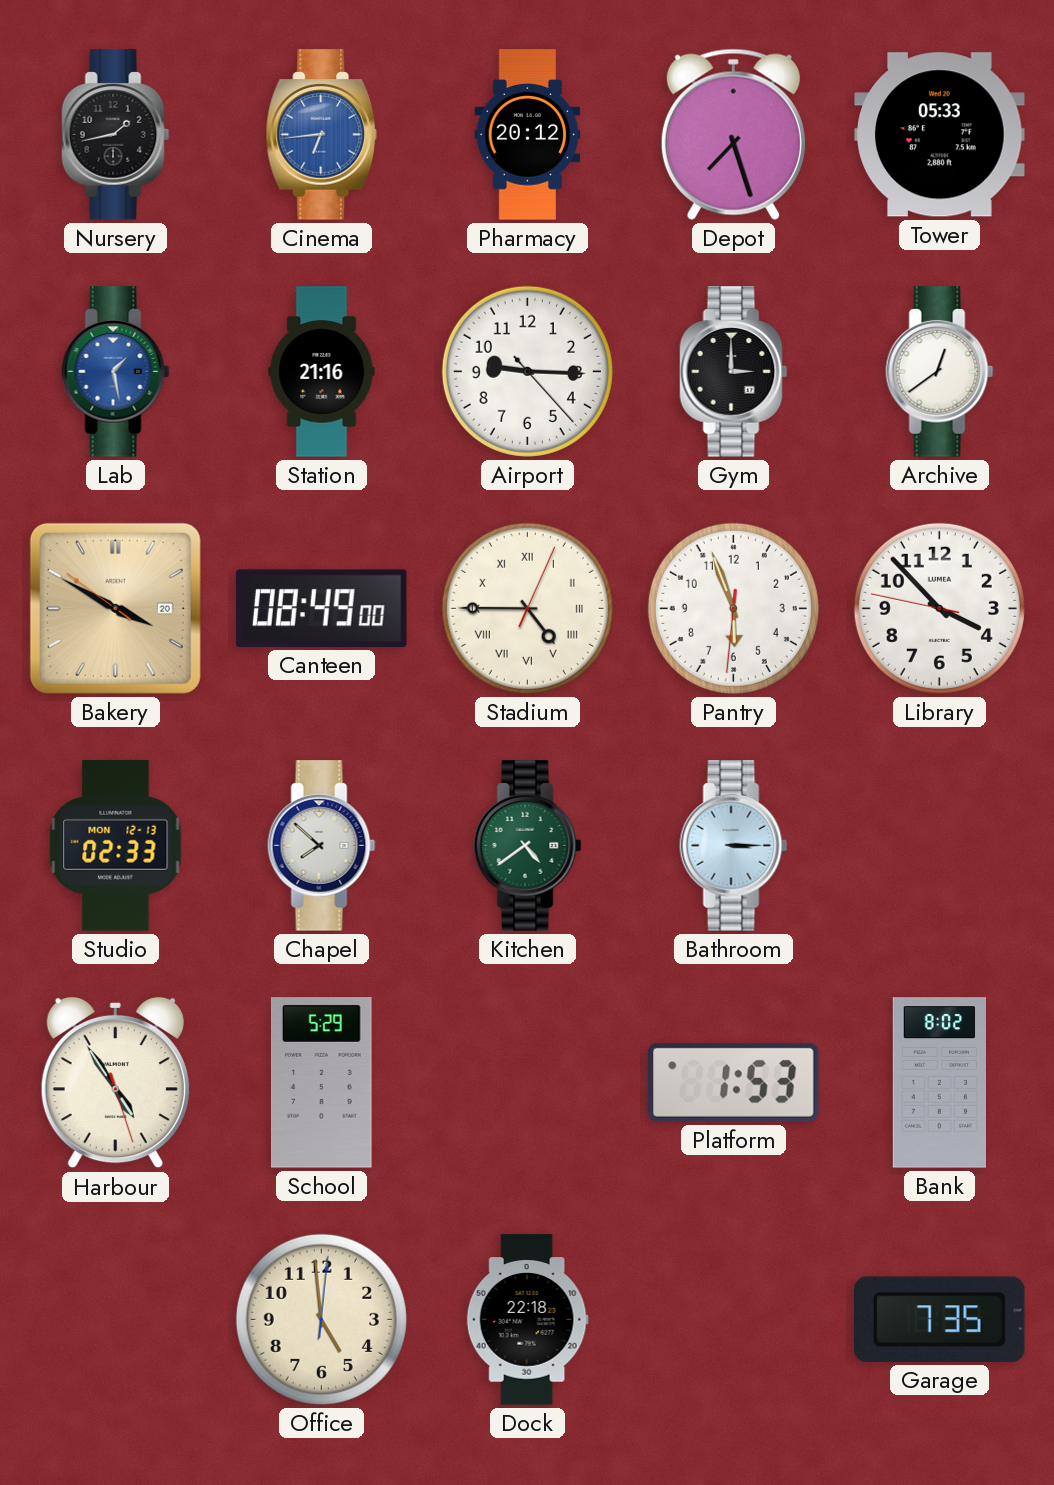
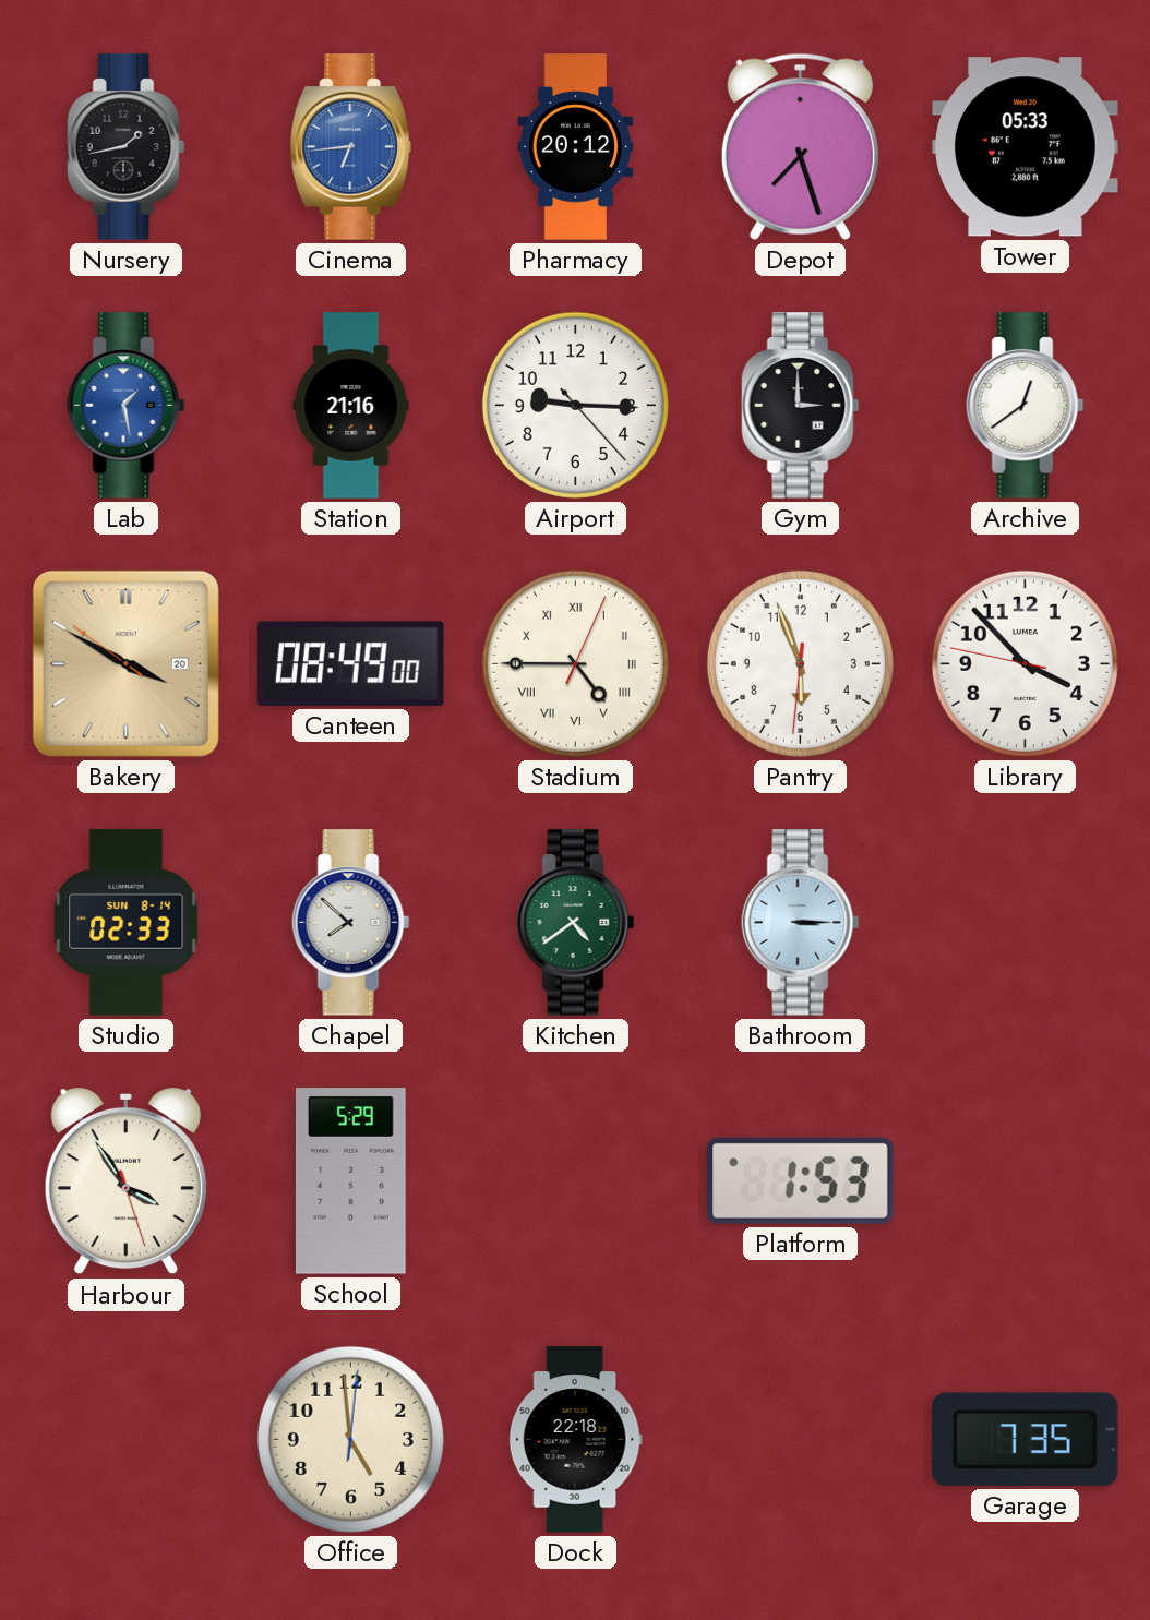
Studio date: MON 12-13 -> SUN 8-14 (127, 923)
Harbour: 4:54 -> 3:54 (125, 1181)
Bank: 8:02 -> none (939, 1083)
